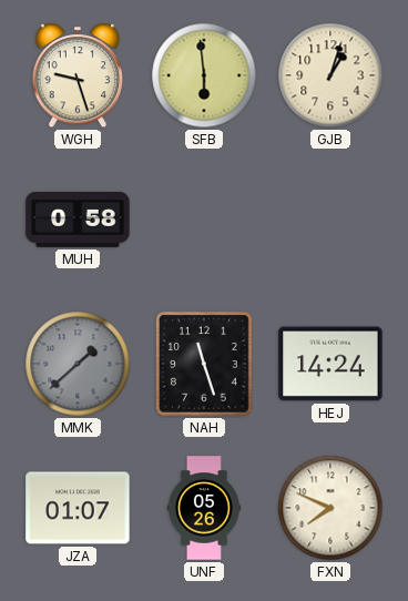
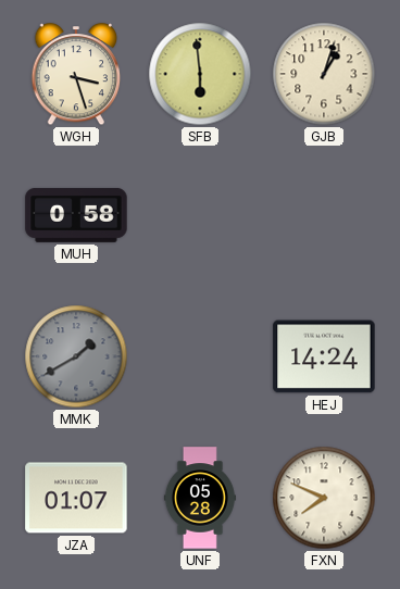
WGH: 9:27 -> 3:27 (76, 75)
MMK: 1:38 -> 1:40 (76, 356)
NAH: 11:27 -> none (205, 364)
UNF: 05:26 -> 05:28 (200, 498)
